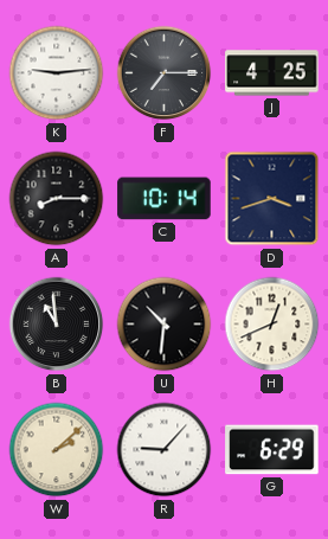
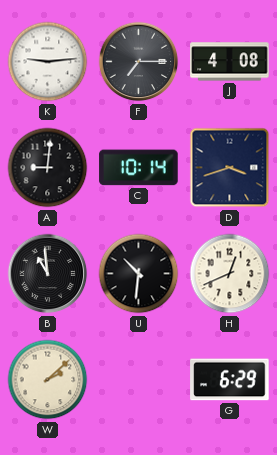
J: 4:25 -> 4:08 (230, 62)
A: 8:15 -> 9:01 (48, 168)
R: 9:07 -> none (165, 450)
